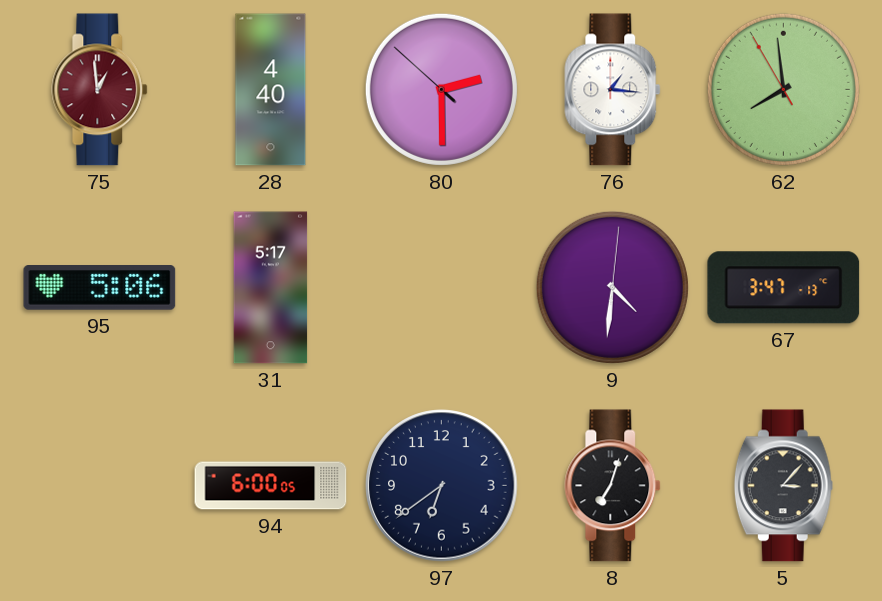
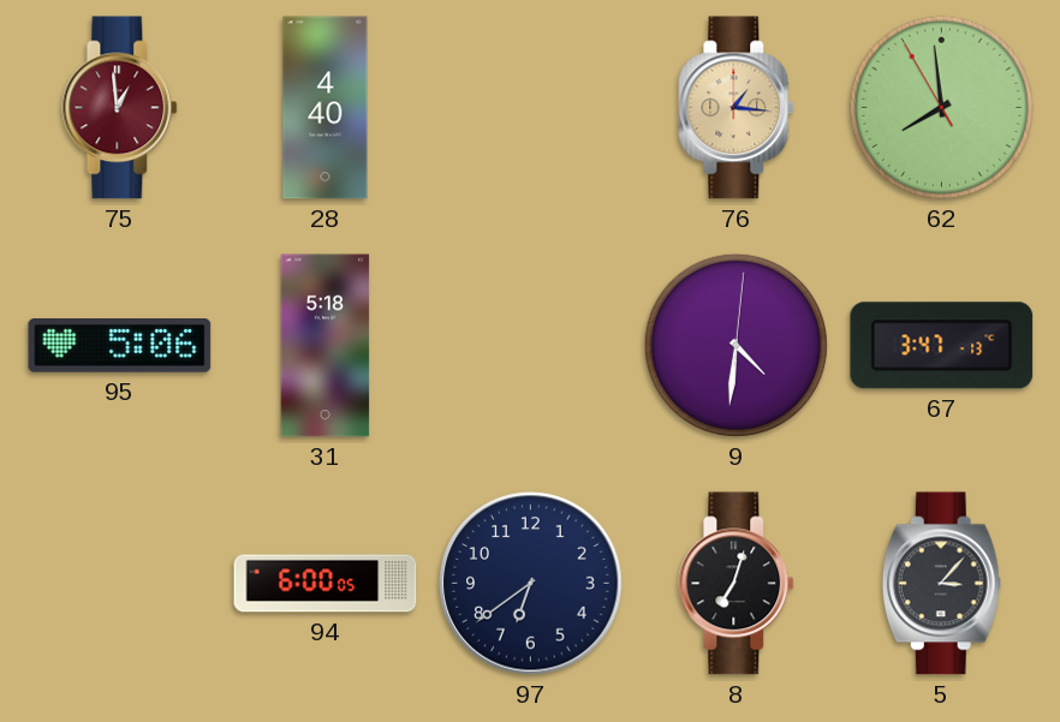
80: 2:29 -> none (441, 89)
76 dial: white -> champagne (737, 108)
31: 5:17 -> 5:18 (326, 346)
